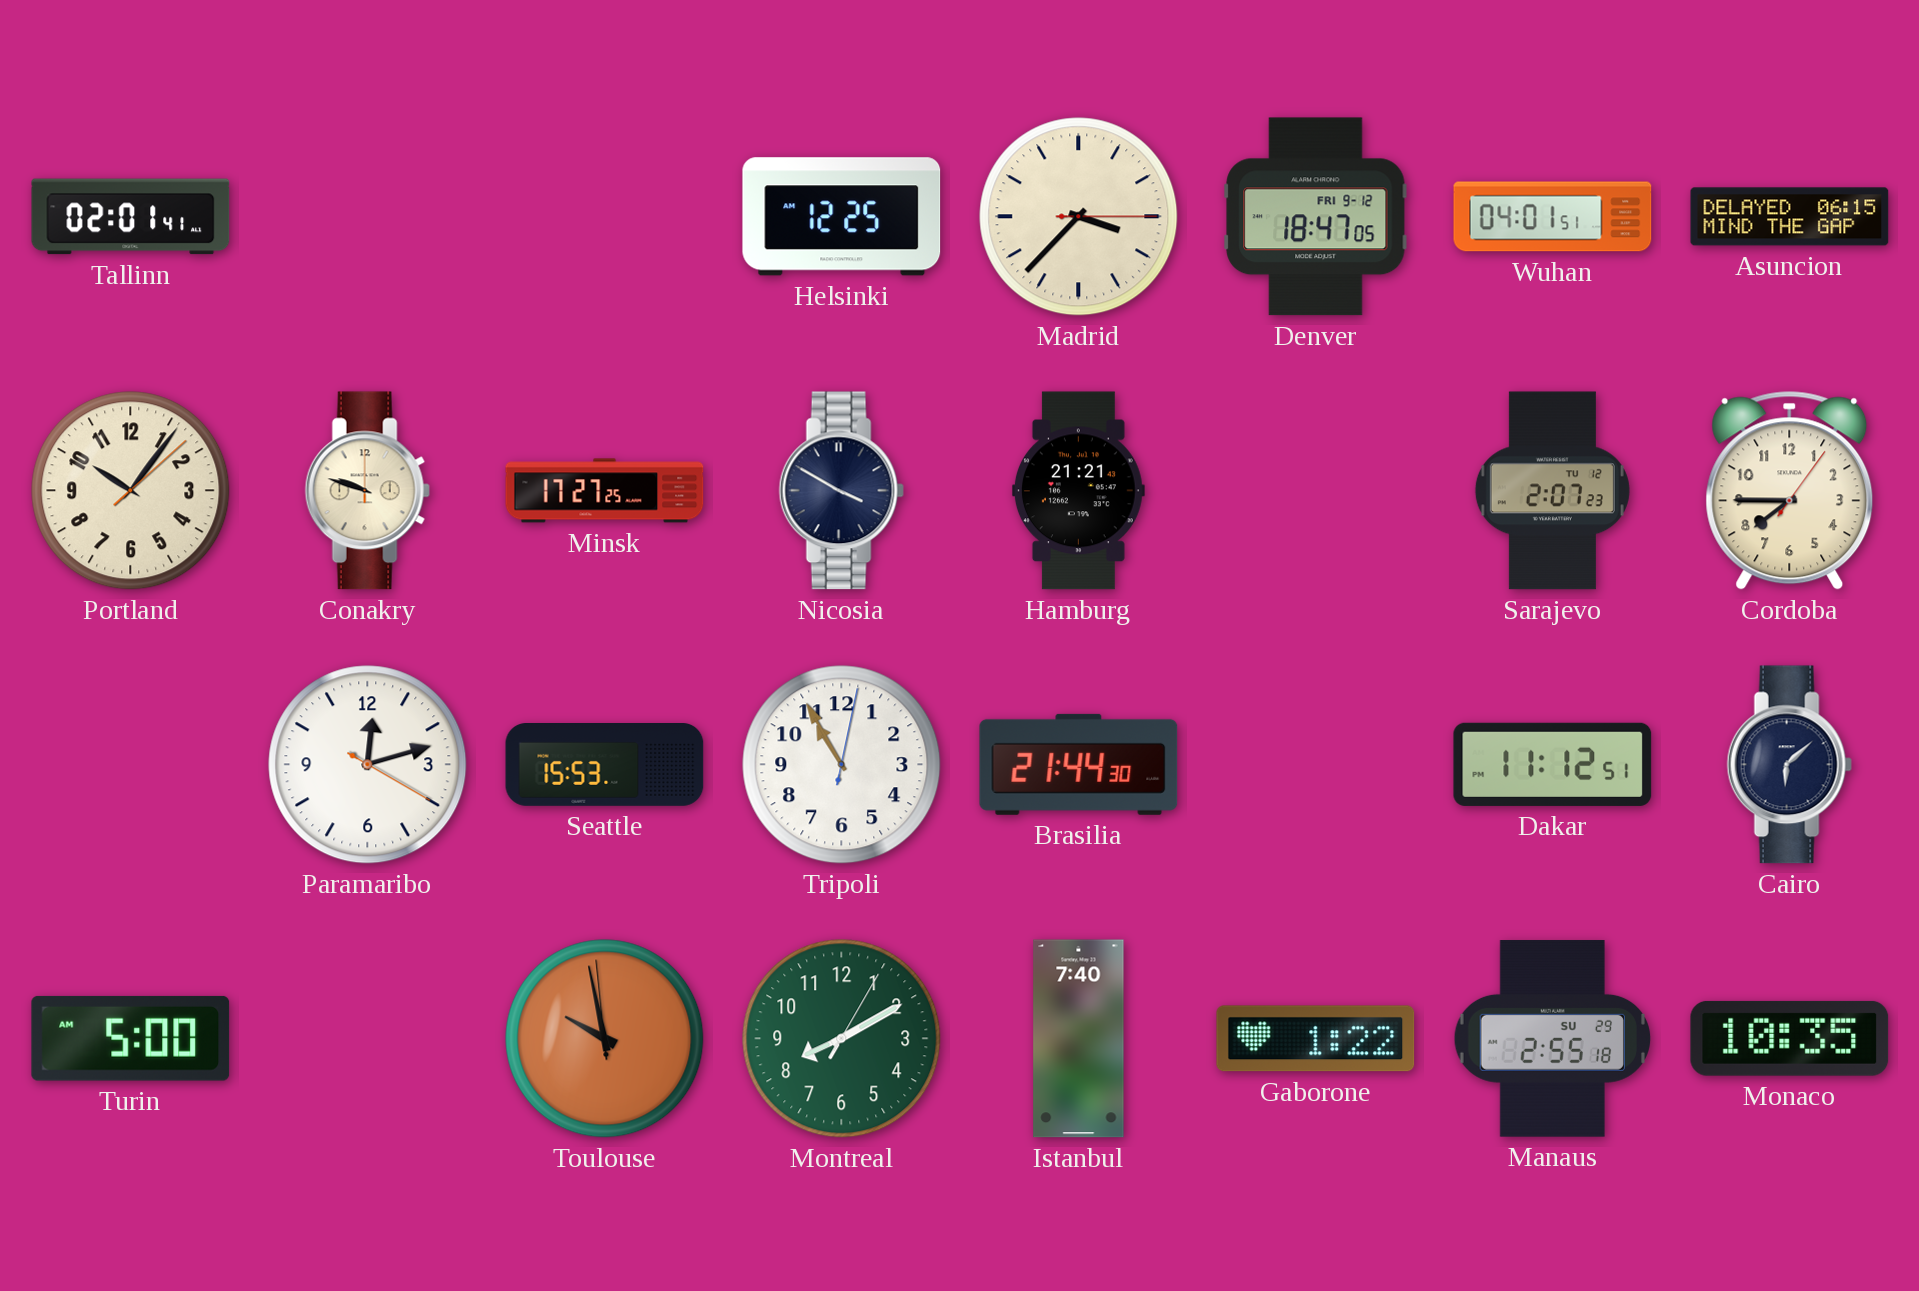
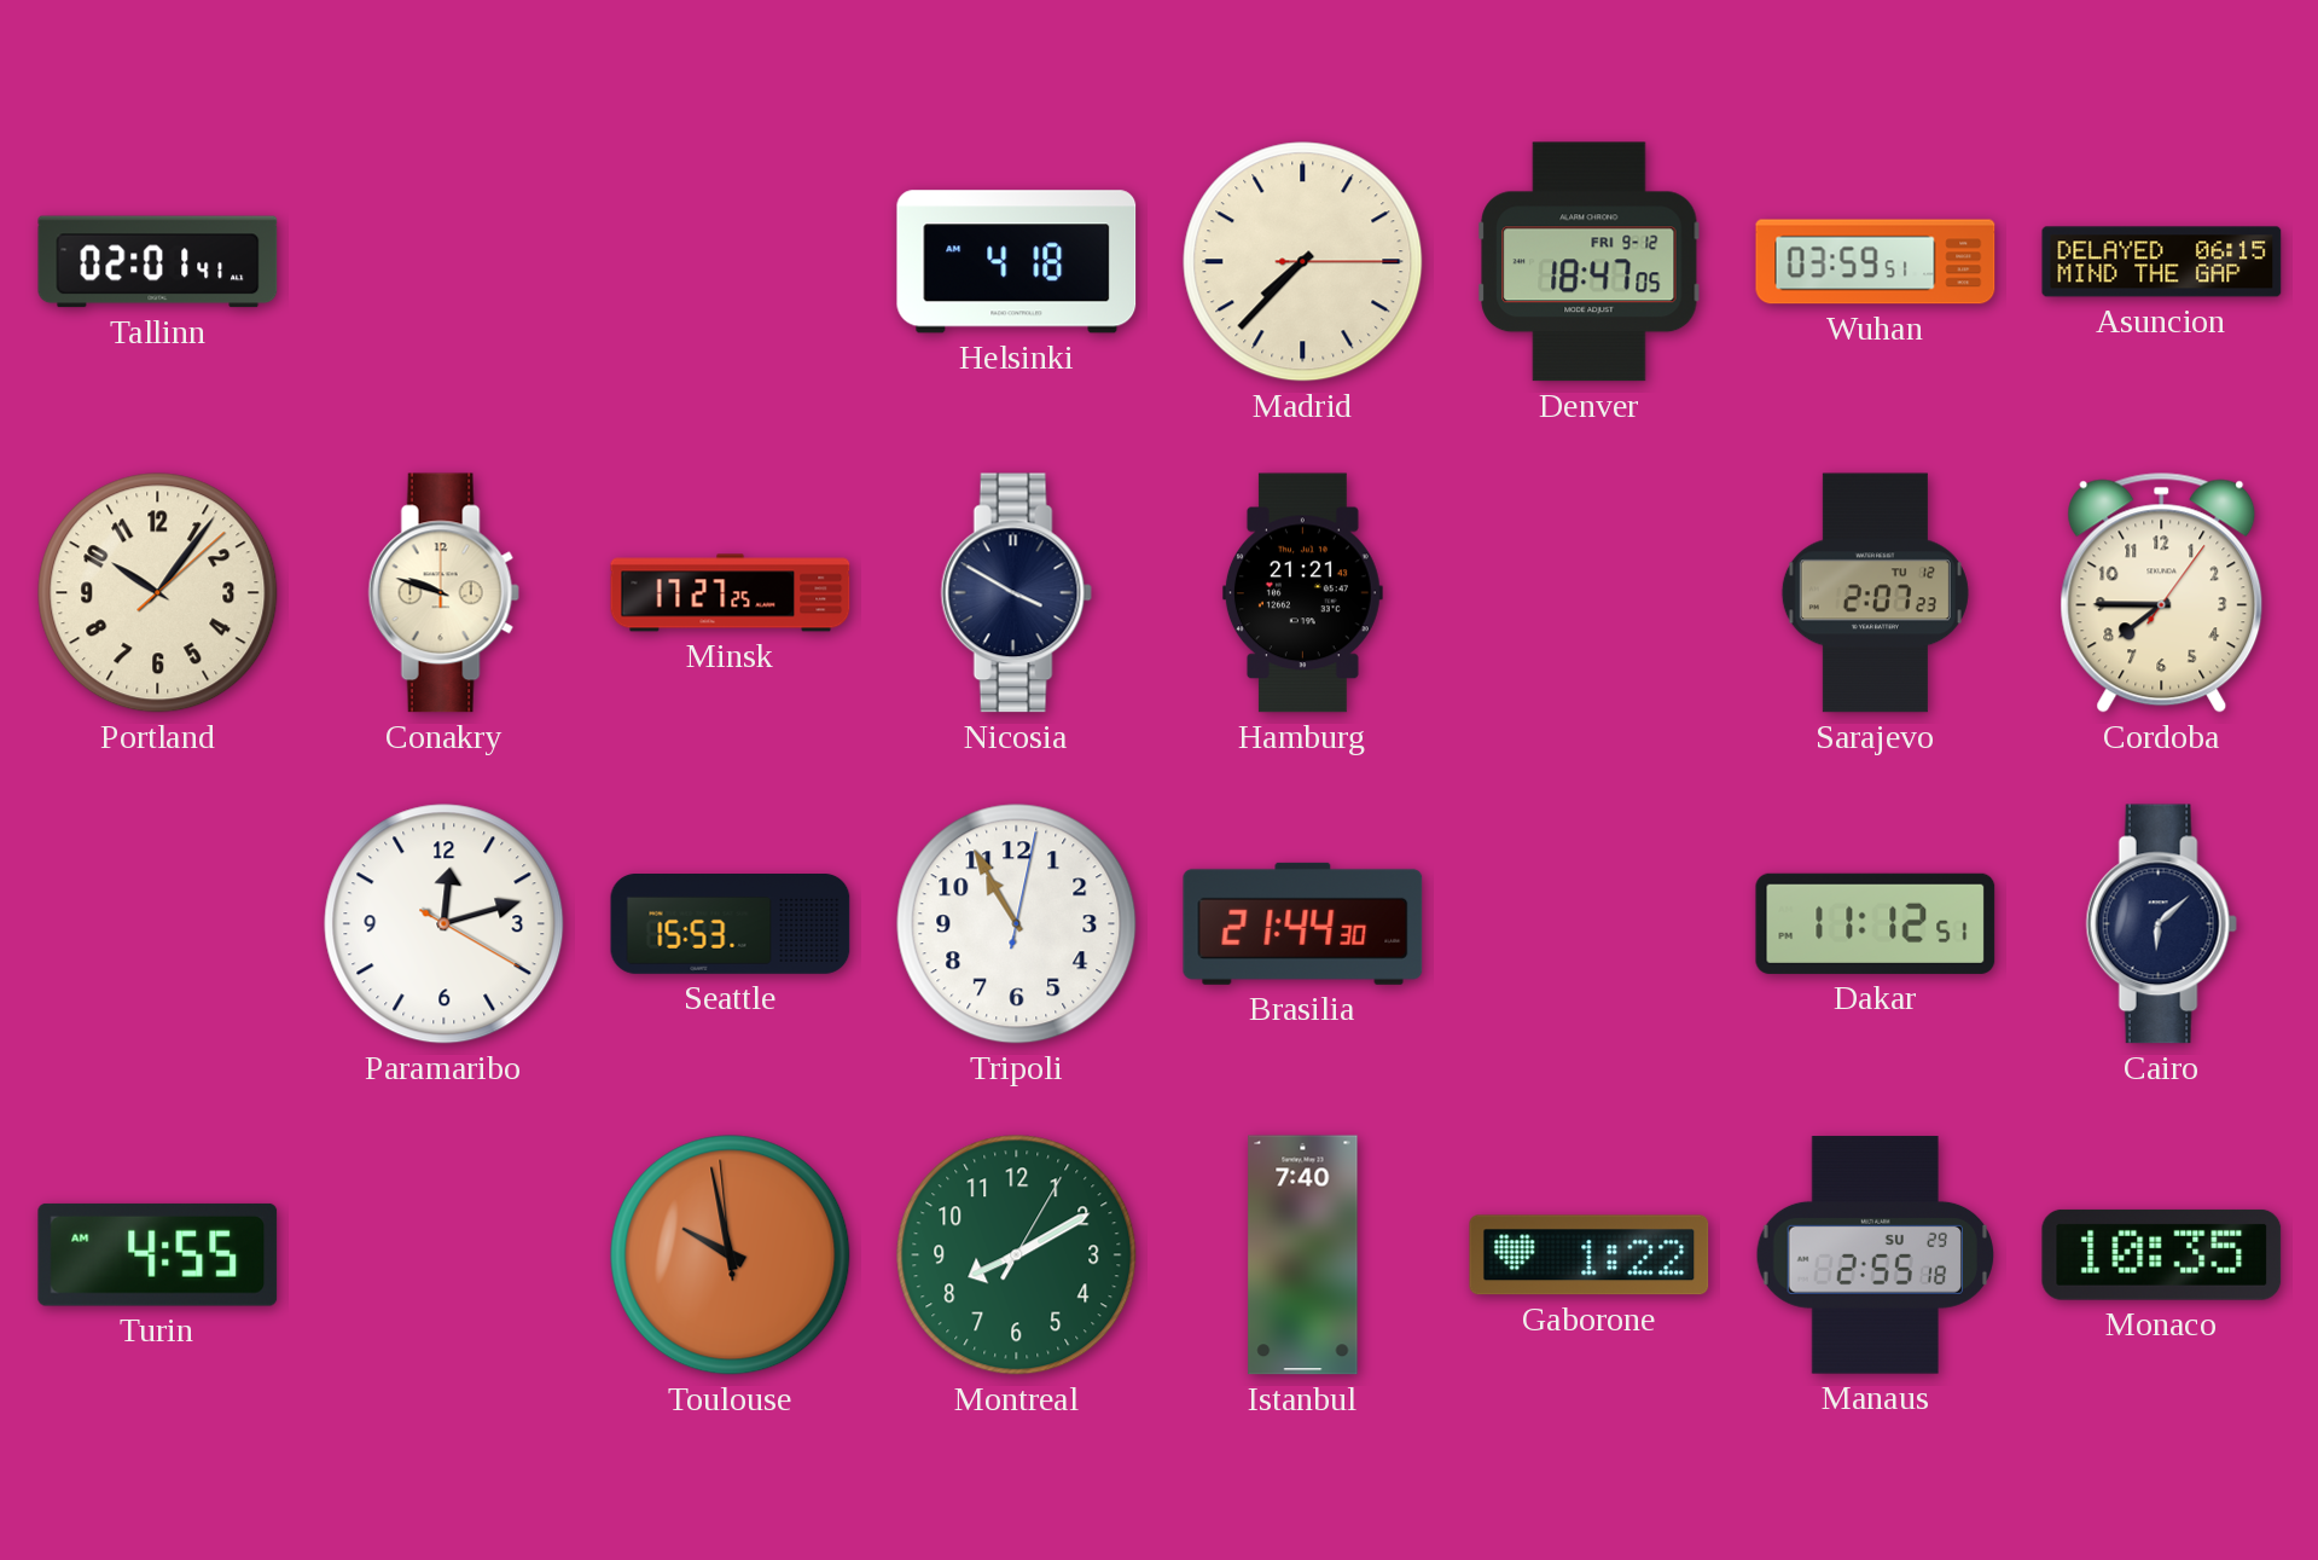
Helsinki: 12:25 -> 4:18 (1017, 262)
Madrid: 3:37 -> 7:37 (1303, 262)
Wuhan: 04:01 -> 03:59 (1876, 262)
Turin: 5:00 -> 4:55 (158, 1254)
